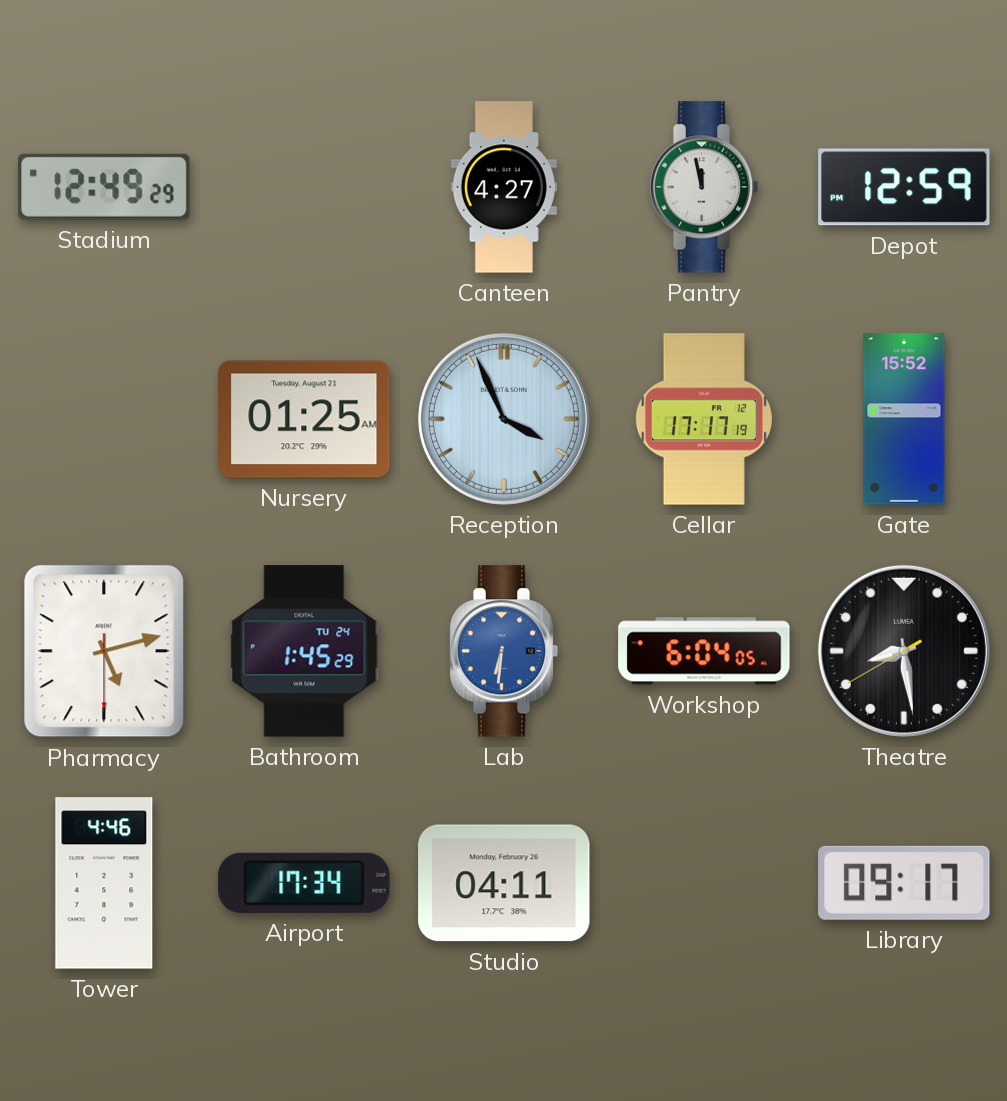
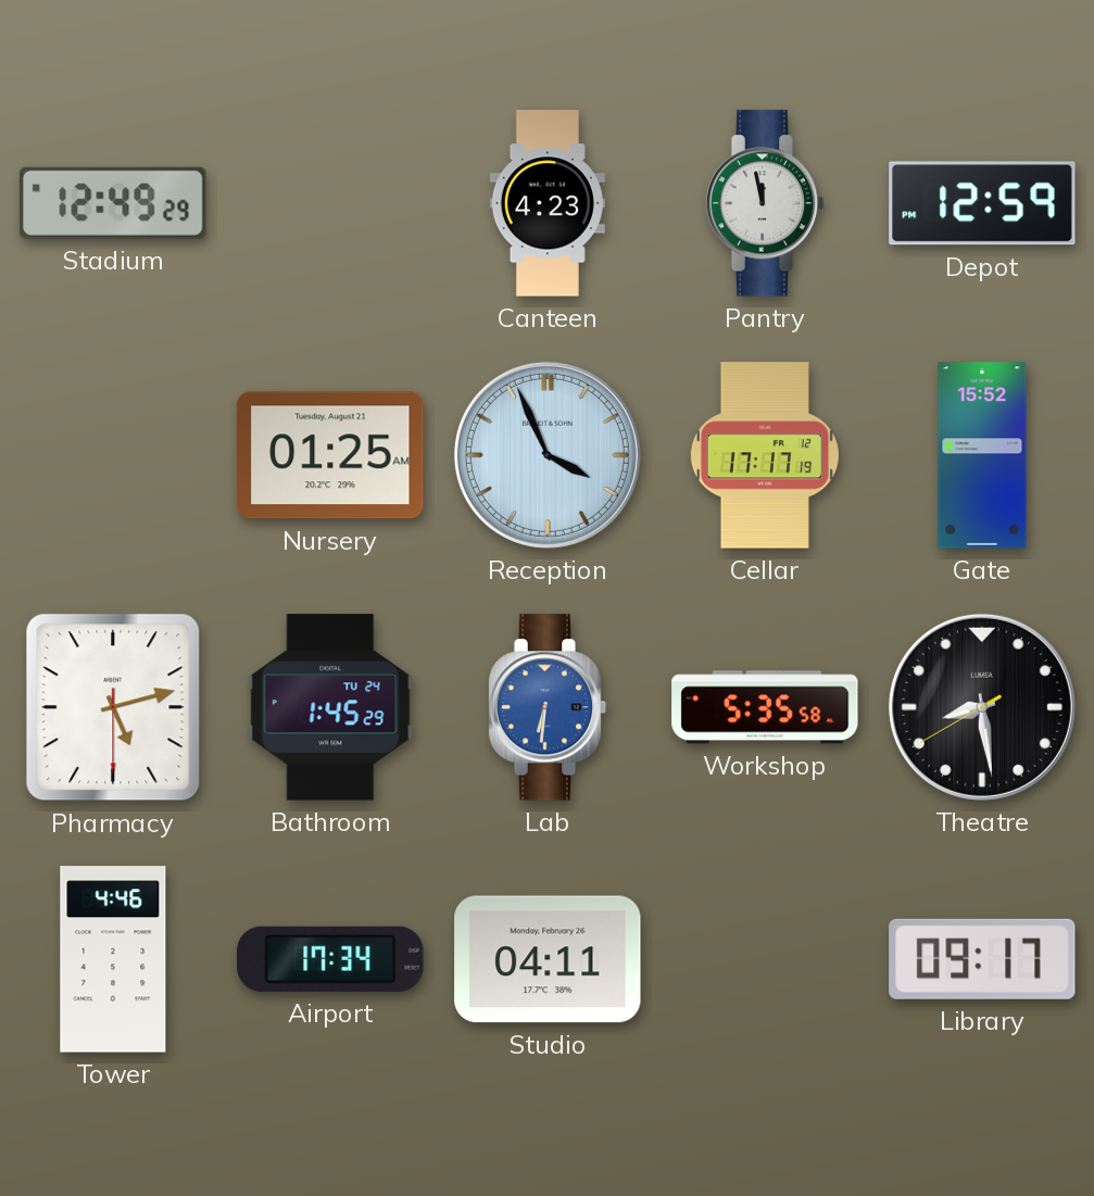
Canteen: 4:27 -> 4:23 (548, 203)
Workshop: 6:04 -> 5:35 (765, 707)
